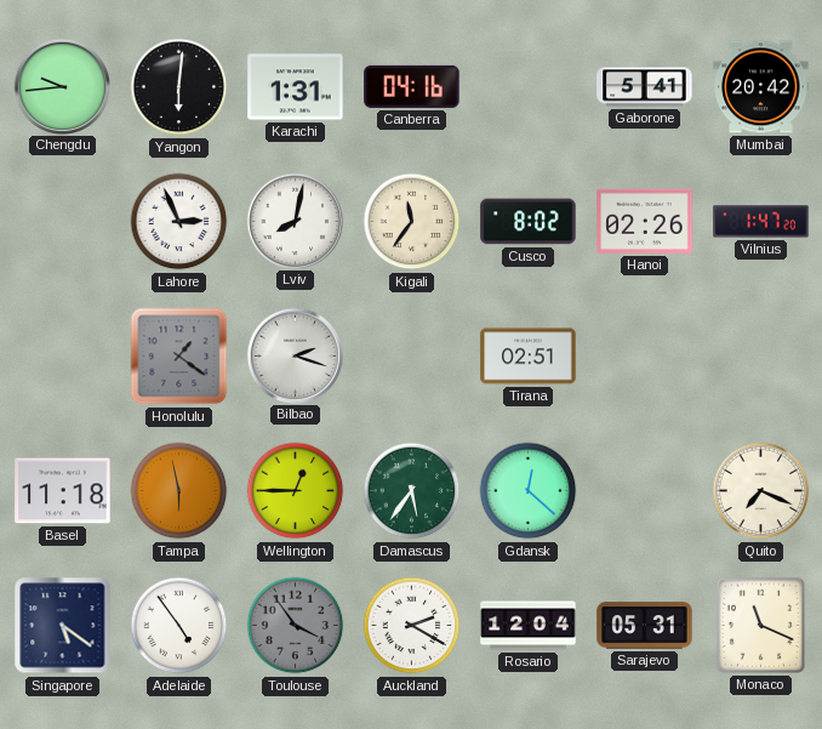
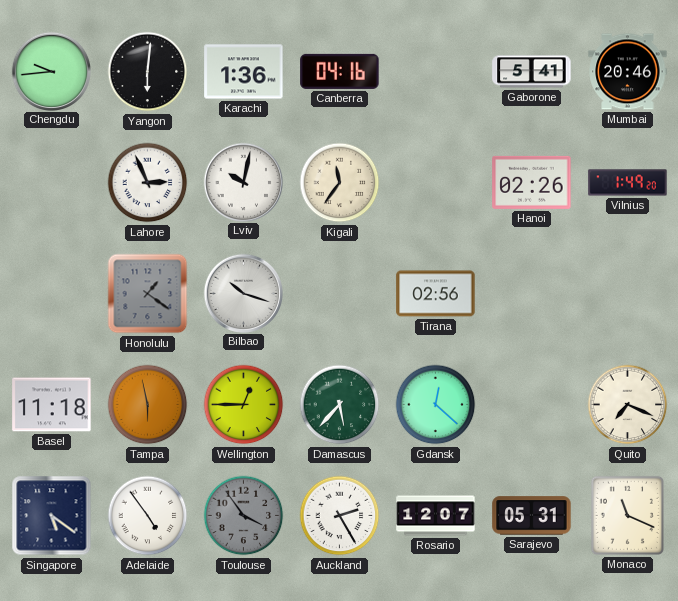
Karachi: 1:31 -> 1:36 (244, 72)
Mumbai: 20:42 -> 20:46 (628, 72)
Lviv: 8:02 -> 10:02 (243, 182)
Cusco: 8:02 -> none (529, 222)
Vilnius: 1:47 -> 1:49 (628, 183)
Bilbao: 2:18 -> 10:18 (243, 293)
Tirana: 02:51 -> 02:56 (436, 294)
Damascus: 5:36 -> 5:37 (340, 405)
Auckland: 2:20 -> 2:25 (340, 516)
Rosario: 12:04 -> 12:07 (436, 516)
